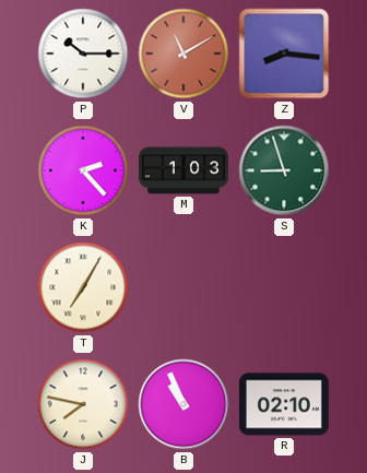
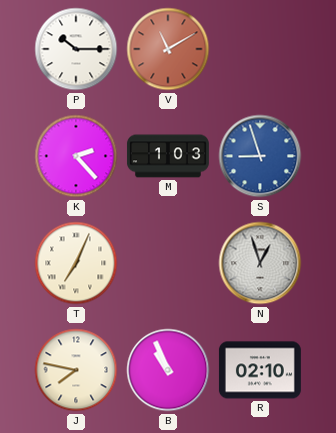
Z: 8:16 -> none (284, 54)
S dial: green -> blue (260, 156)
T: 7:05 -> 7:04 (76, 263)
N: none -> 12:57 (260, 263)
